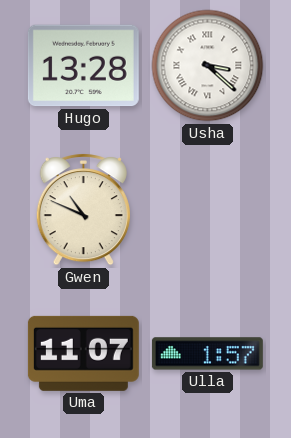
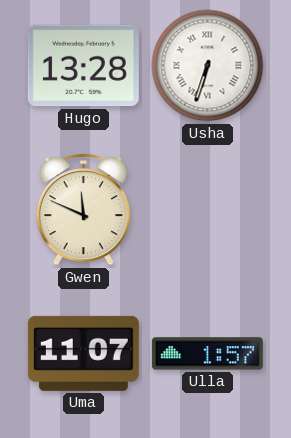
Usha: 3:22 -> 6:33 (208, 66)
Gwen: 10:49 -> 11:49 (83, 210)
